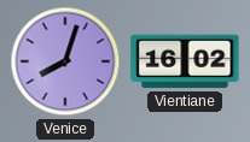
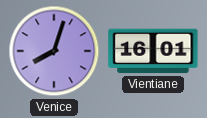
Vientiane: 16:02 -> 16:01 (153, 51)
